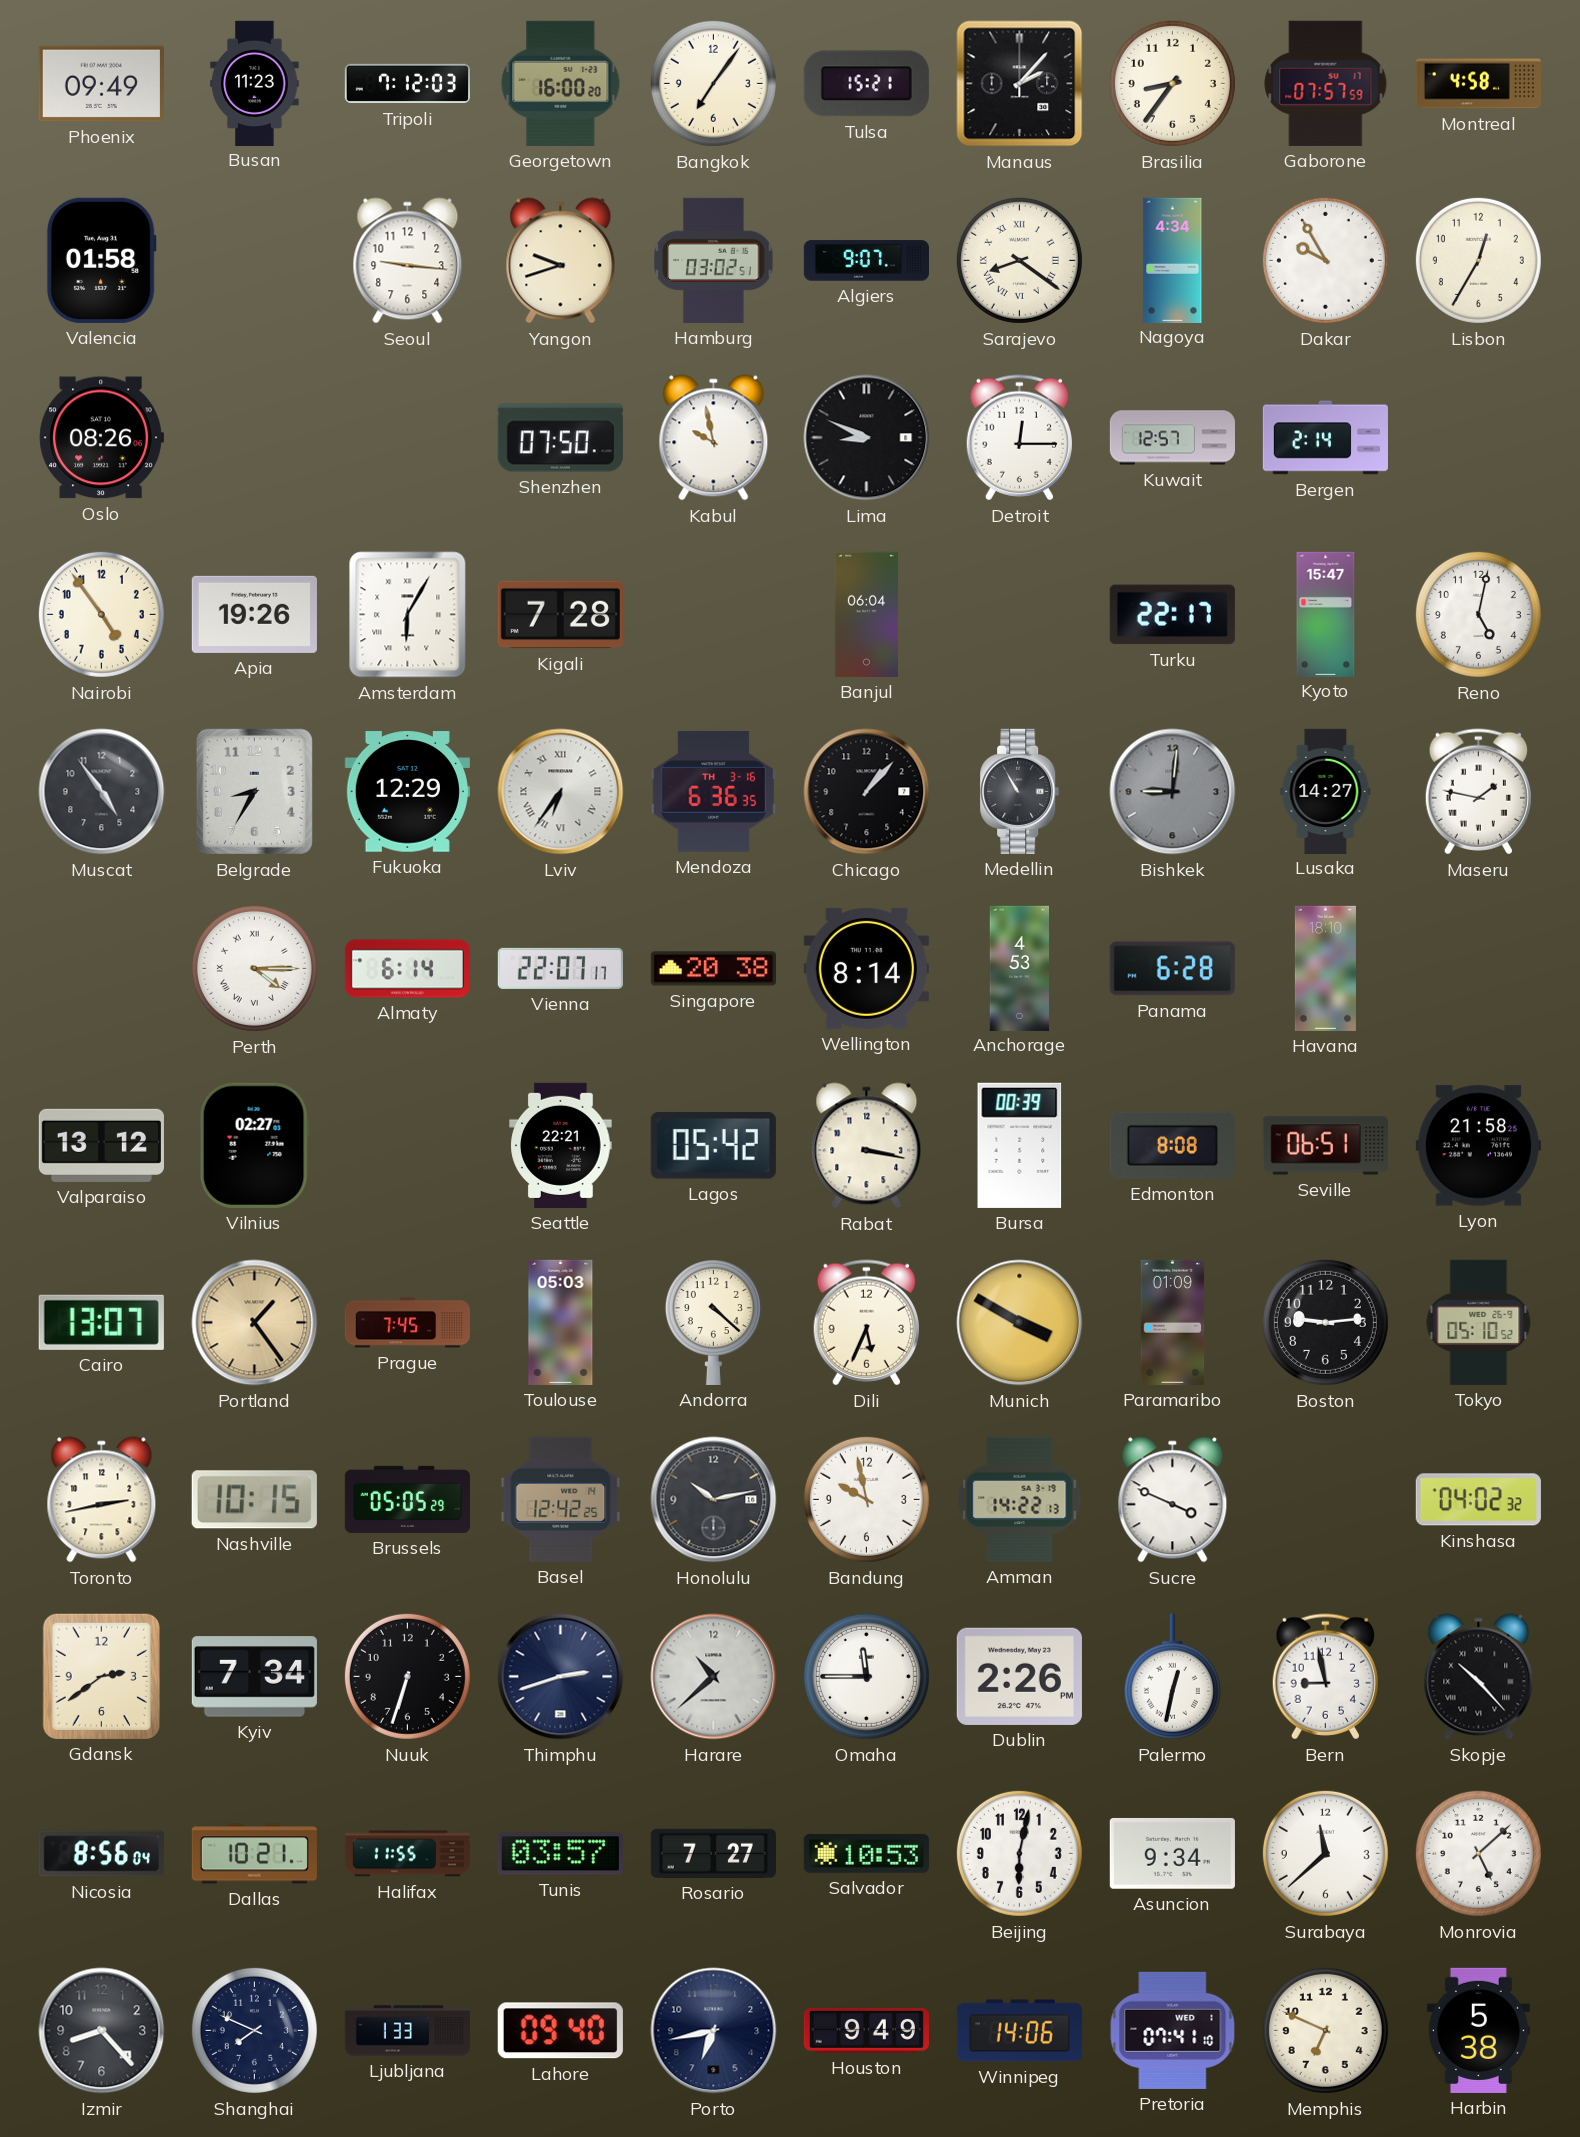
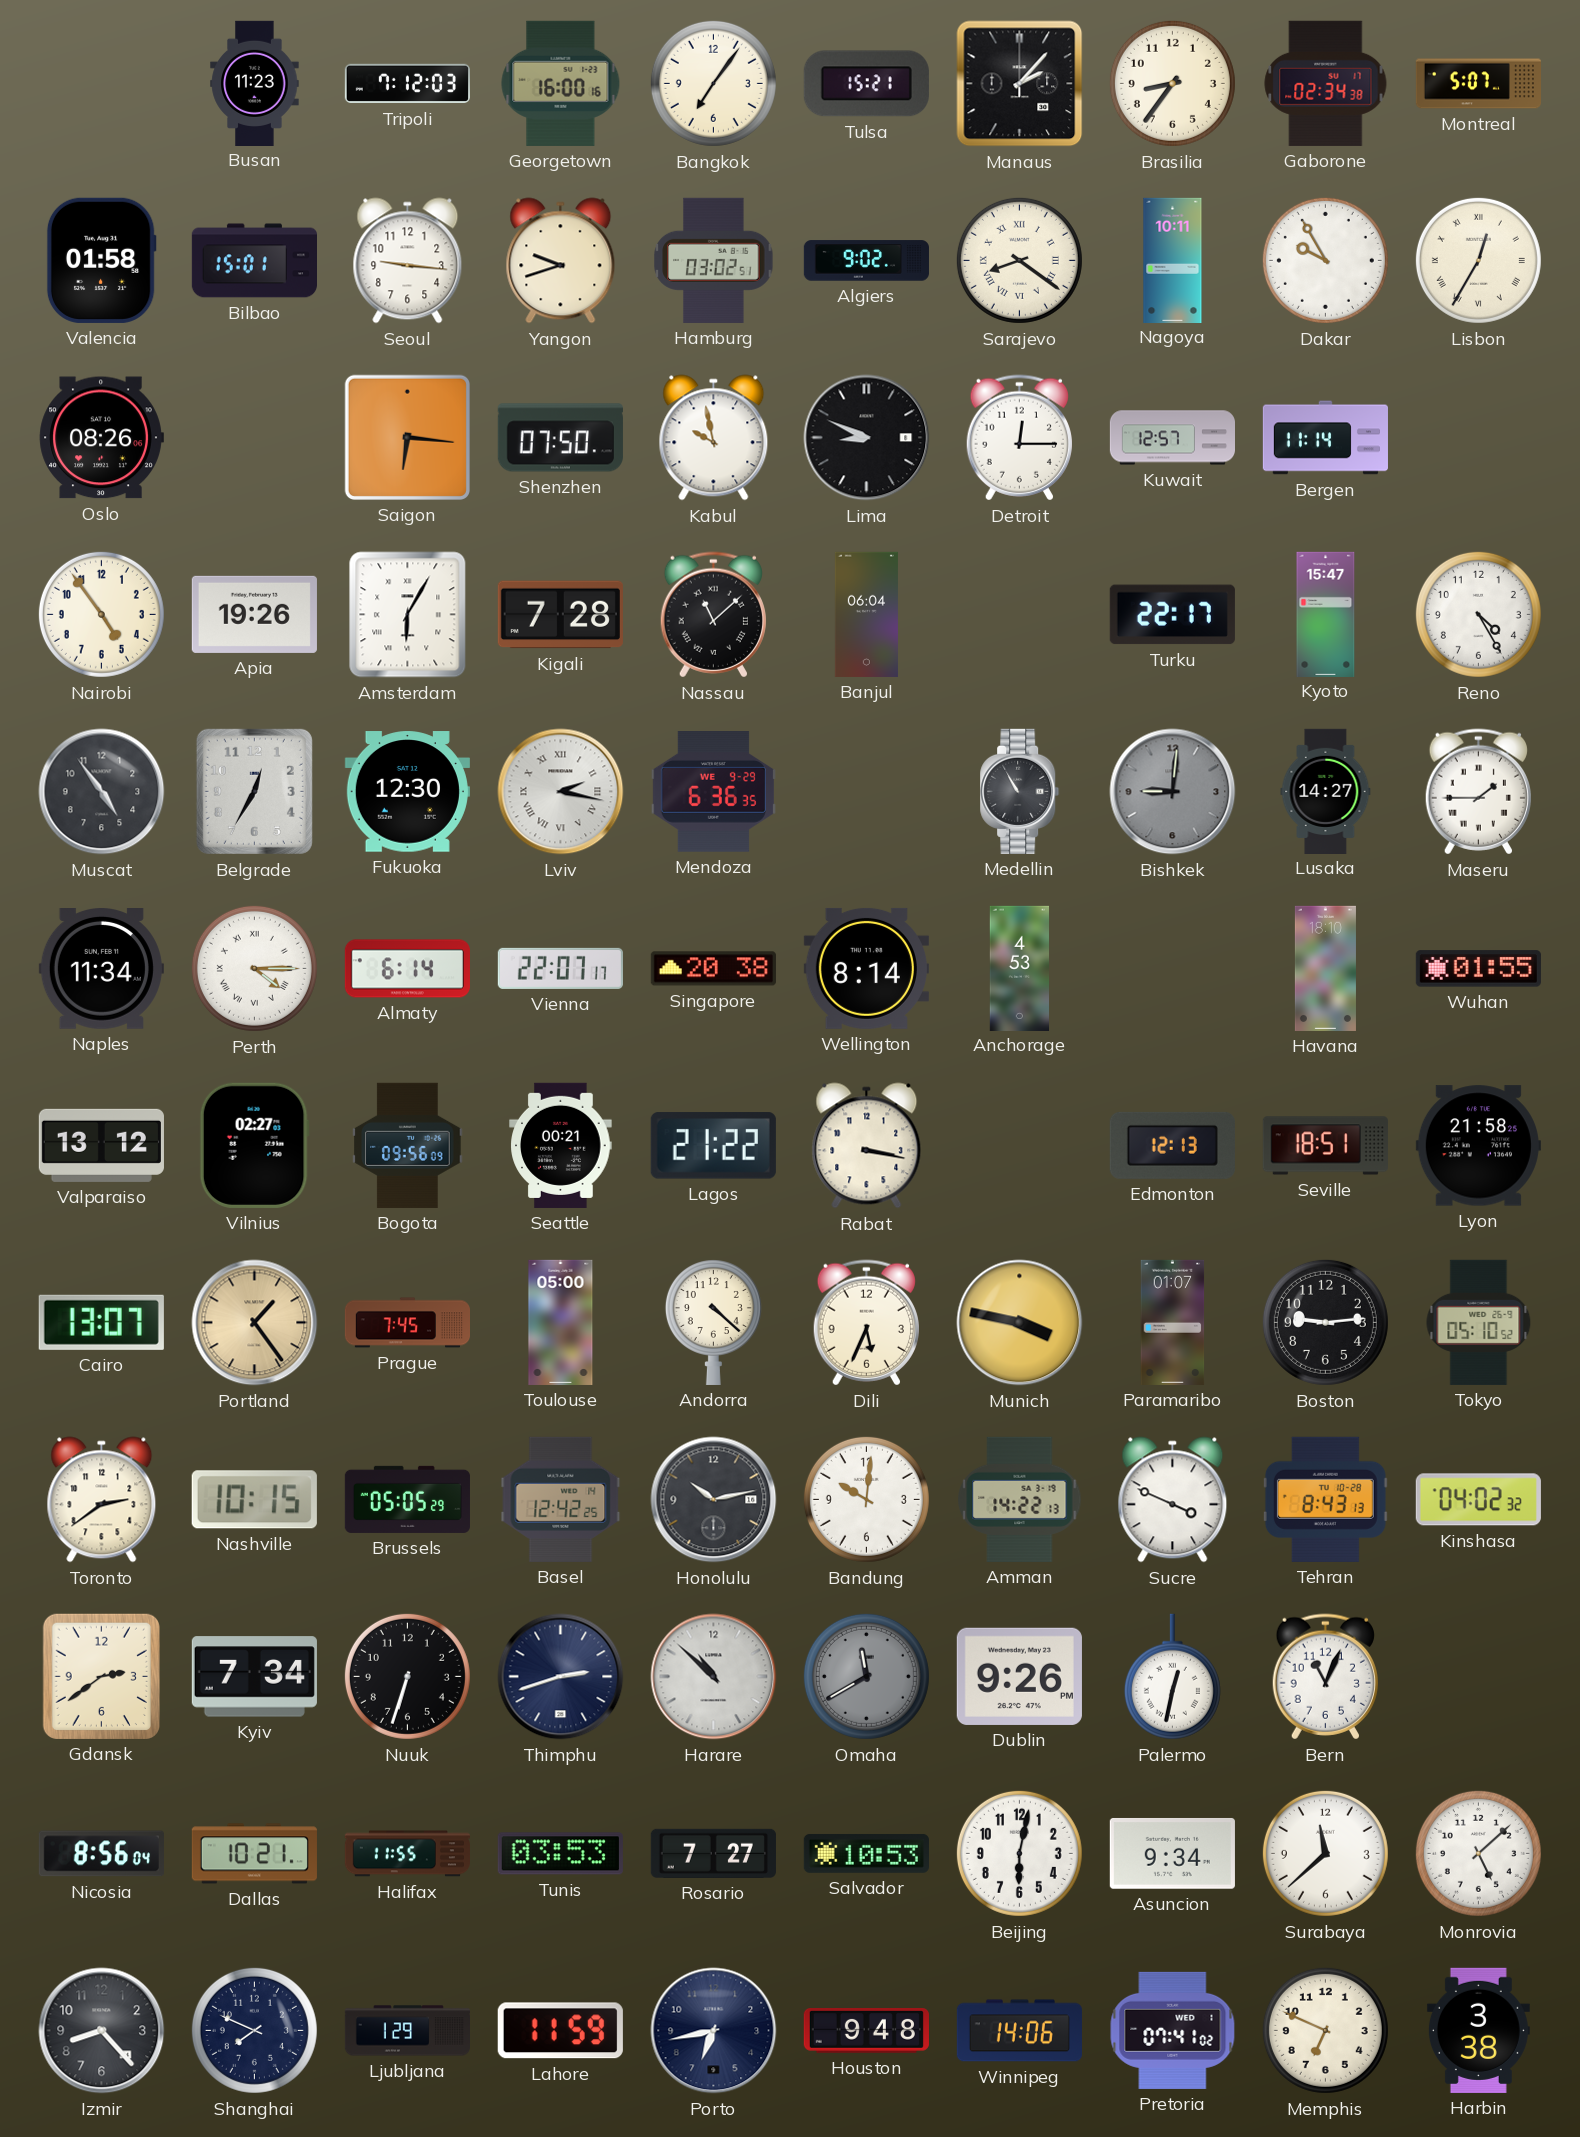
Phoenix: 09:49 -> none (101, 84)
Georgetown: 16:00:20 -> 16:00:16 (561, 83)
Gaborone: 07:57 -> 02:34 (1326, 83)
Montreal: 4:58 -> 5:07 (1478, 84)
Bilbao: none -> 15:01 (254, 261)
Algiers: 9:07 -> 9:02 (866, 261)
Nagoya: 4:34 -> 10:11 (1173, 260)
Lisbon numerals: Arabic -> Roman (1478, 260)
Saigon: none -> 6:16 (407, 437)
Bergen: 2:14 -> 11:14 (1325, 438)
Nassau: none -> 11:08 (713, 615)
Reno: 5:02 -> 4:25 (1478, 614)
Belgrade: 8:35 -> 12:35 (254, 791)
Fukuoka: 12:29 -> 12:30 (407, 792)
Lviv: 6:36 -> 2:17 (561, 792)
Mendoza date: TH 3-16 -> WE 9-29 (713, 792)
Chicago: 1:07 -> none (867, 792)
Maseru: 1:47 -> 1:45 (1478, 792)
Naples: none -> 11:34 (101, 969)
Panama: 6:28 -> none (1172, 969)
Wuhan: none -> 01:55 (1478, 969)
Bogota: none -> 09:56 (408, 1145)
Seattle: 22:21 -> 00:21 (561, 1145)
Lagos: 05:42 -> 21:22 (713, 1146)
Bursa: 00:39 -> none (1020, 1145)
Edmonton: 8:08 -> 12:13 (1172, 1145)
Seville: 06:51 -> 18:51 (1325, 1146)
Toulouse: 05:03 -> 05:00 (561, 1322)
Munich: 3:50 -> 3:47 (1020, 1323)
Paramaribo: 01:09 -> 01:07 (1173, 1322)
Toronto: 2:43 -> 2:39 (102, 1500)
Bandung: 9:58 -> 10:01 (866, 1499)
Tehran: none -> 8:43 (1325, 1499)
Harare: 10:38 -> 10:52 (714, 1677)
Omaha: 11:45 -> 11:40 (866, 1676)
Omaha dial: white -> grey (866, 1676)
Dublin: 2:26 -> 9:26 (1019, 1676)
Bern: 8:58 -> 11:04 (1325, 1677)
Skopje: 10:23 -> none (1479, 1677)
Tunis: 03:57 -> 03:53 (560, 1854)
Ljubljana: 1:33 -> 1:29 (407, 2031)
Lahore: 09:40 -> 11:59 (560, 2031)
Houston: 9:49 -> 9:48 (866, 2031)
Pretoria: 07:41:10 -> 07:41:02 (1173, 2030)
Harbin: 5:38 -> 3:38 (1478, 2030)
